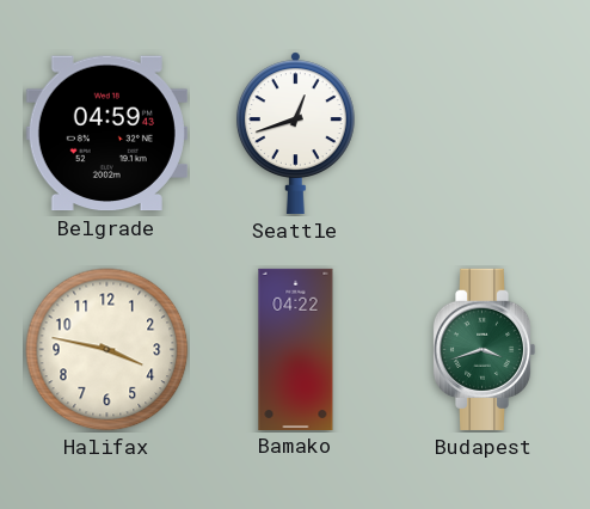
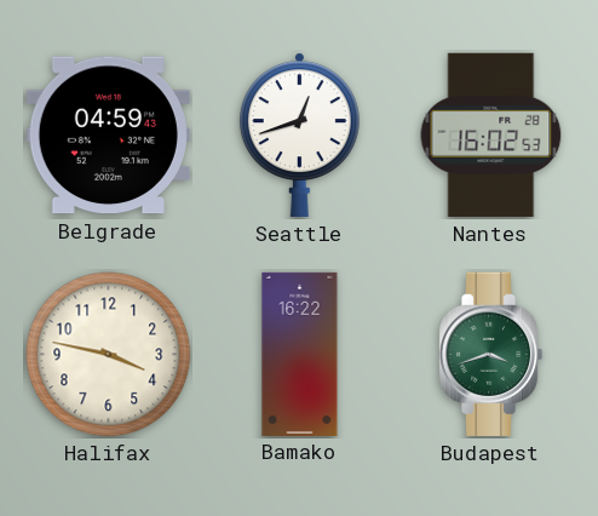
Nantes: none -> 16:02 (491, 134)
Bamako: 04:22 -> 16:22 (300, 354)
